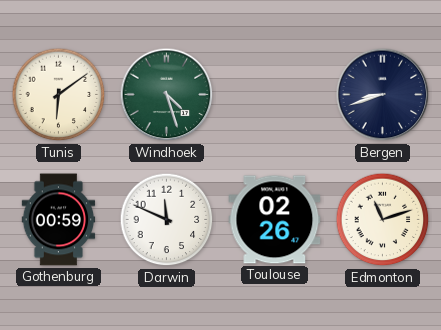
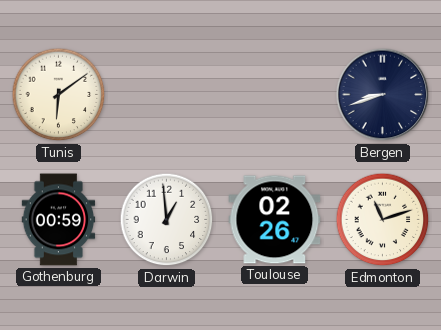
Windhoek: 4:27 -> none (167, 95)
Darwin: 11:49 -> 12:59 (167, 220)
